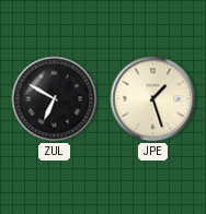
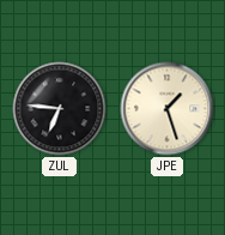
ZUL: 6:50 -> 6:46 (60, 109)
